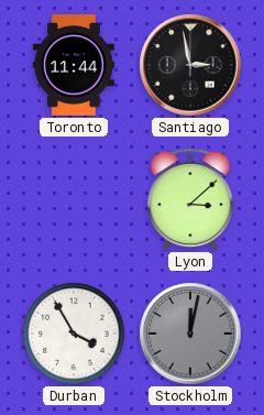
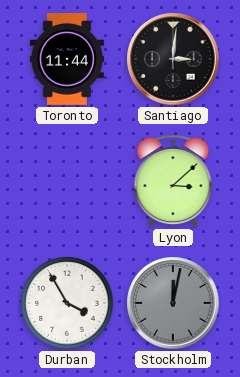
Santiago: 2:58 -> 3:01 (173, 59)
